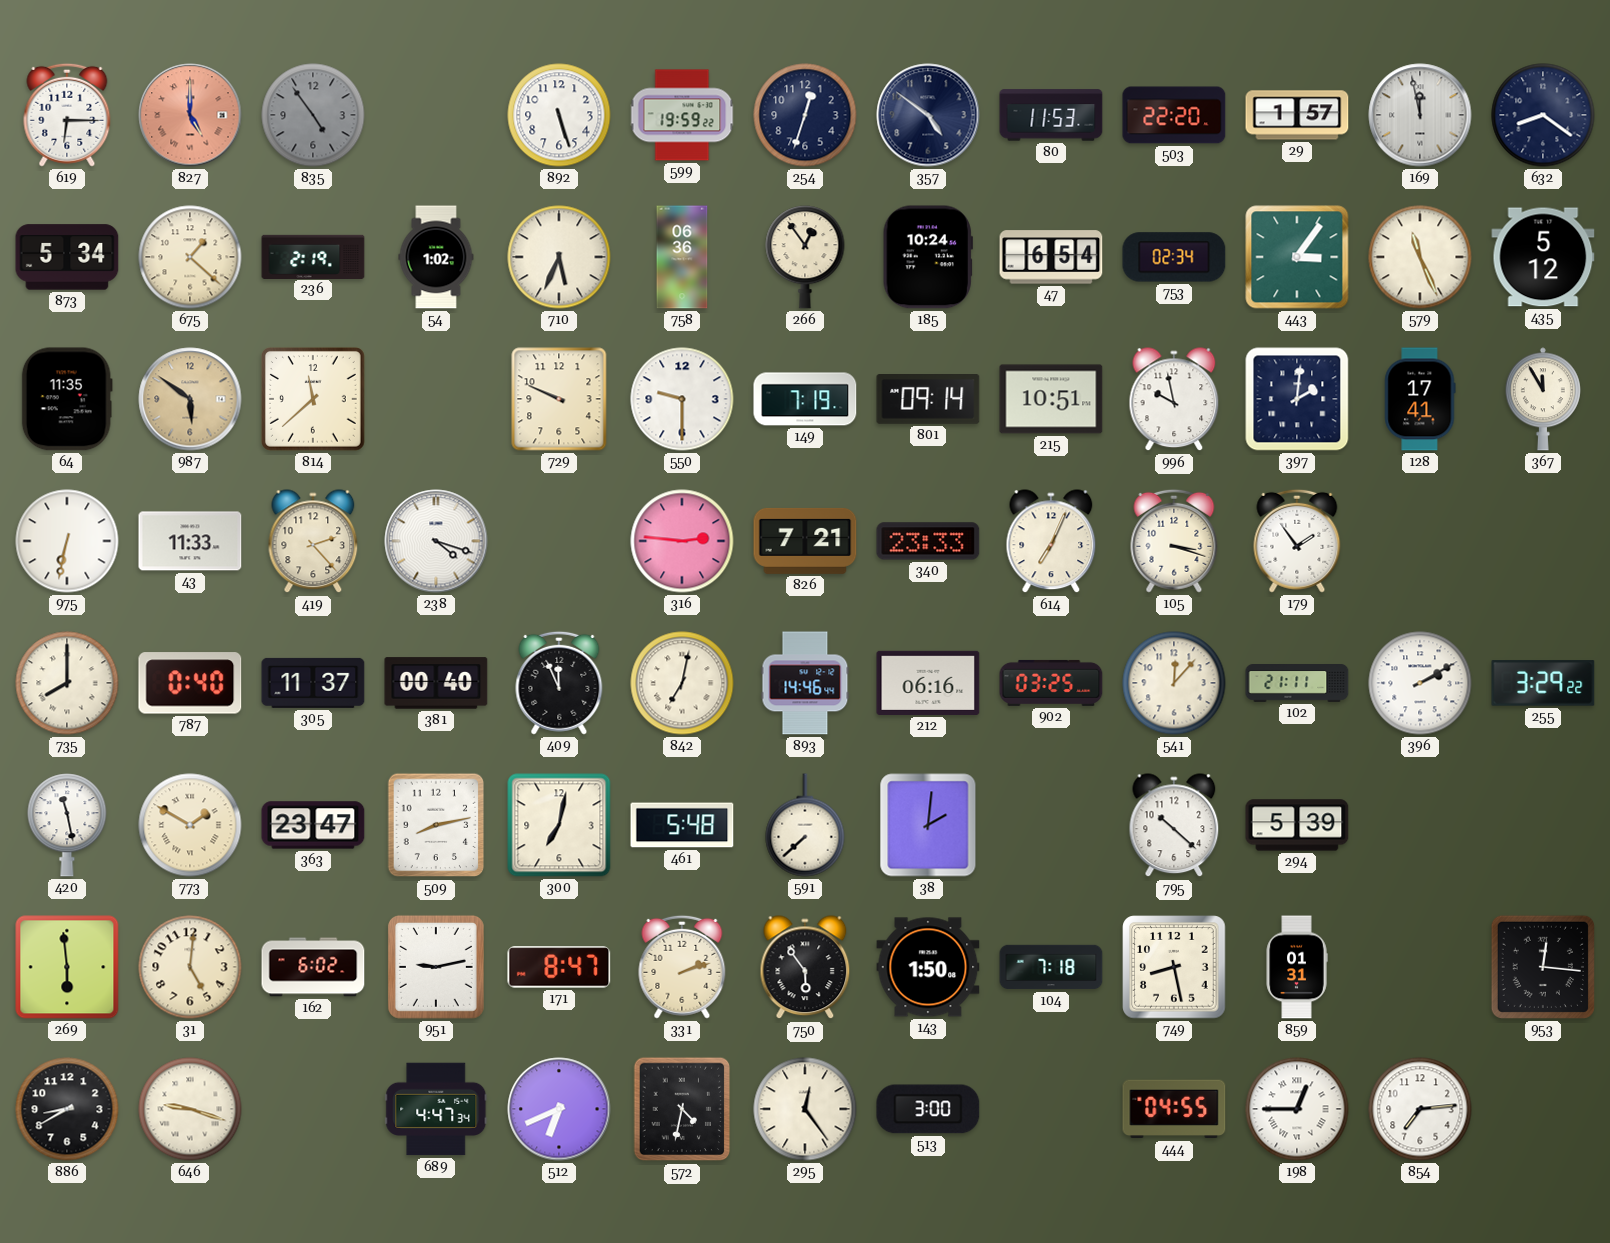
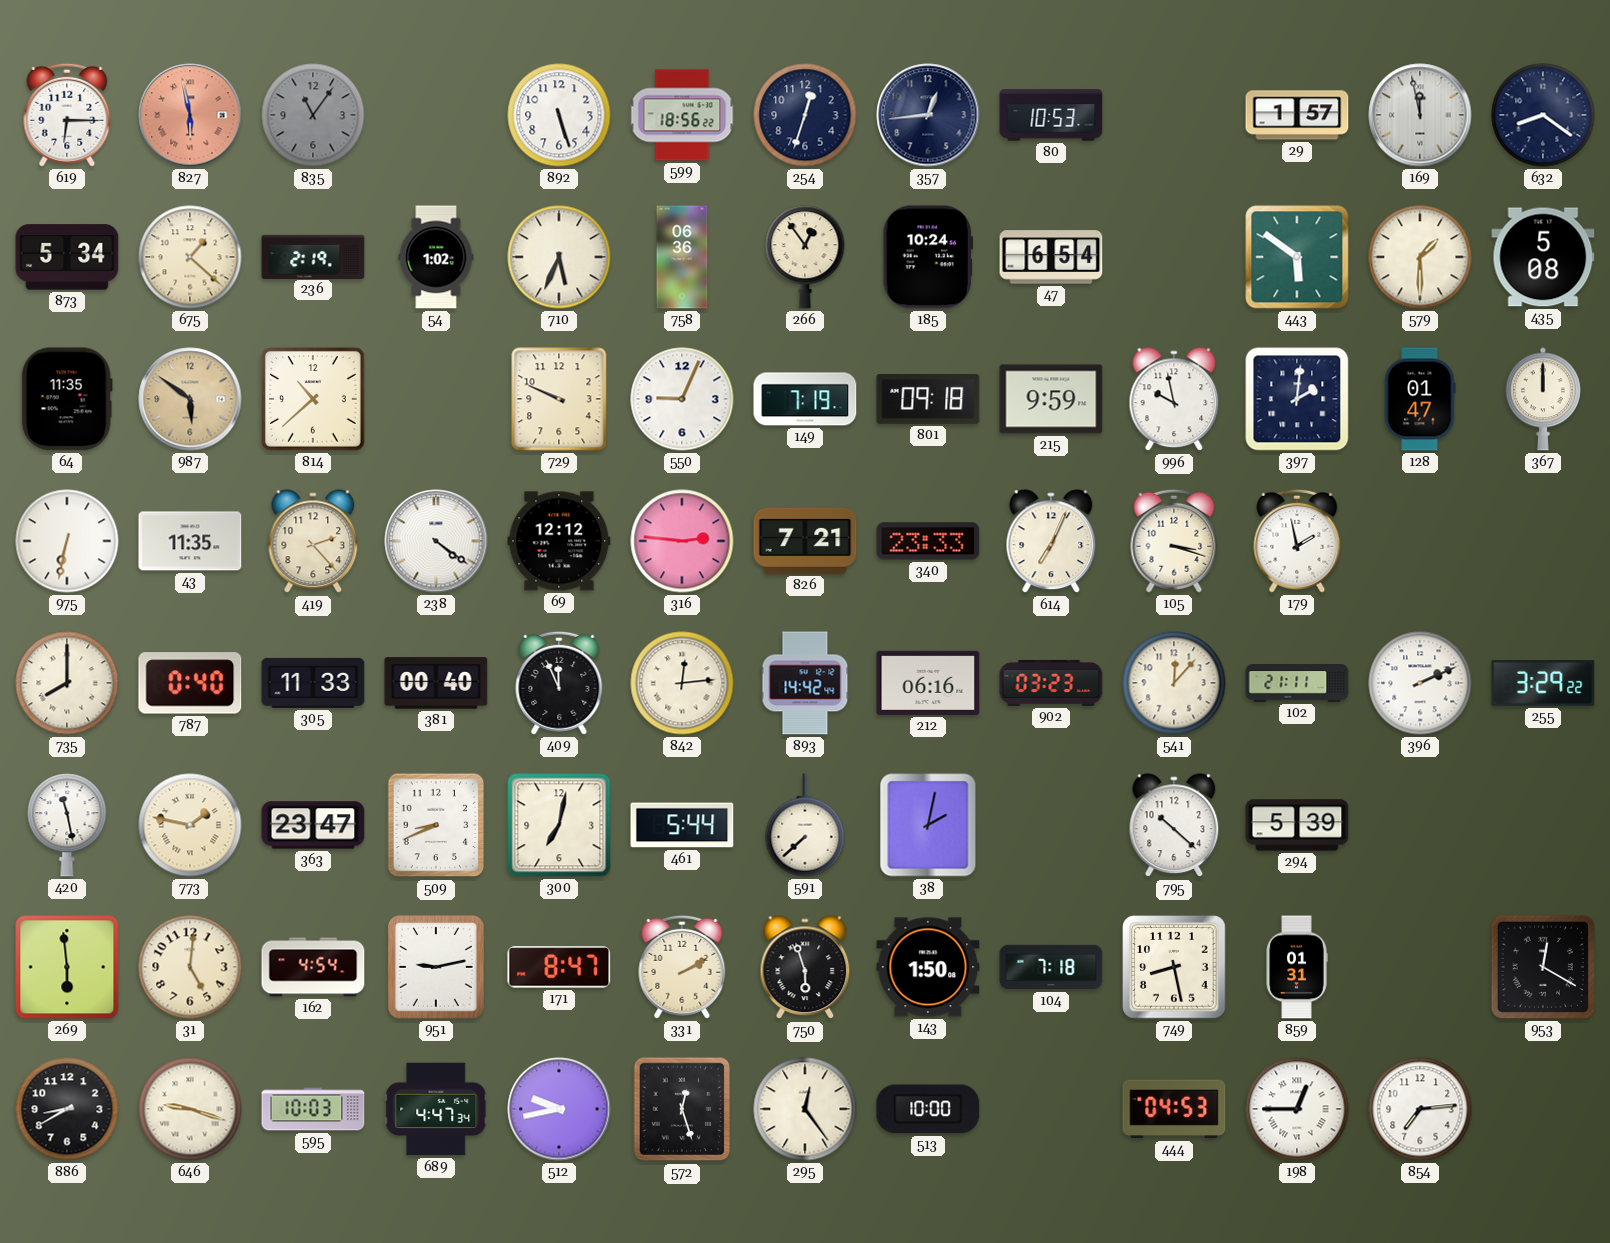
827: 5:00 -> 5:58 (190, 115)
835: 4:54 -> 11:06 (313, 115)
599: 19:59 -> 18:56 (682, 115)
357: 4:51 -> 12:44 (928, 115)
80: 11:53 -> 10:53 (1051, 115)
503: 22:20 -> none (1174, 115)
753: 02:34 -> none (1174, 257)
443: 3:06 -> 5:51 (1297, 257)
579: 11:26 -> 1:30 (1420, 257)
435: 5:12 -> 5:08 (1543, 257)
814: 11:38 -> 10:38 (313, 399)
550: 9:30 -> 9:04 (682, 399)
801: 09:14 -> 09:18 (928, 400)
215: 10:51 -> 9:59 (1051, 399)
128: 17:41 -> 01:47 (1420, 399)
367: 11:55 -> 12:00 (1543, 399)
43: 11:33 -> 11:35 (190, 541)
238: 4:18 -> 4:21 (436, 541)
69: none -> 12:12 (559, 541)
179: 1:54 -> 1:58 (1297, 541)
305: 11:37 -> 11:33 (313, 683)
842: 7:02 -> 12:14 (682, 683)
893: 14:46 -> 14:42 (805, 683)
902: 03:25 -> 03:23 (1051, 683)
396: 2:10 -> 2:11 (1420, 683)
773: 1:50 -> 1:47 (190, 825)
509: 8:13 -> 8:41 (436, 825)
461: 5:48 -> 5:44 (682, 825)
38: 2:01 -> 2:02 (928, 825)
162: 6:02 -> 4:54 (313, 967)
331: 2:12 -> 2:10 (682, 967)
750: 5:54 -> 5:57 (805, 968)
953: 12:16 -> 12:20 (1543, 967)
595: none -> 10:03 (313, 1109)
512: 6:41 -> 9:43 (559, 1109)
572: 4:32 -> 12:27 (682, 1109)
513: 3:00 -> 10:00 (928, 1109)
444: 04:55 -> 04:53 (1174, 1109)
